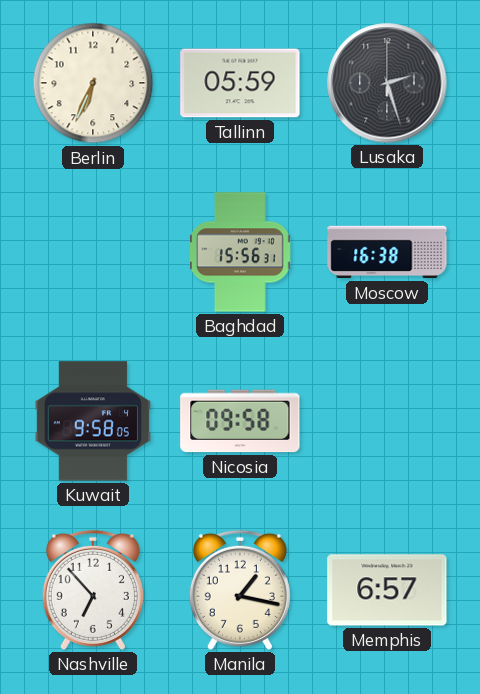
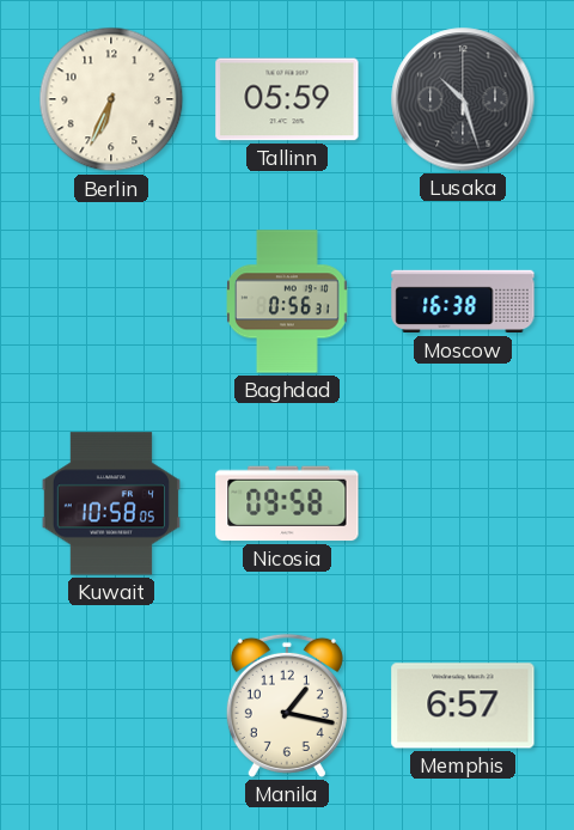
Lusaka: 2:27 -> 10:27 (463, 99)
Baghdad: 15:56 -> 0:56 (288, 301)
Kuwait: 9:58 -> 10:58 (111, 504)
Nashville: 6:53 -> none (93, 590)
